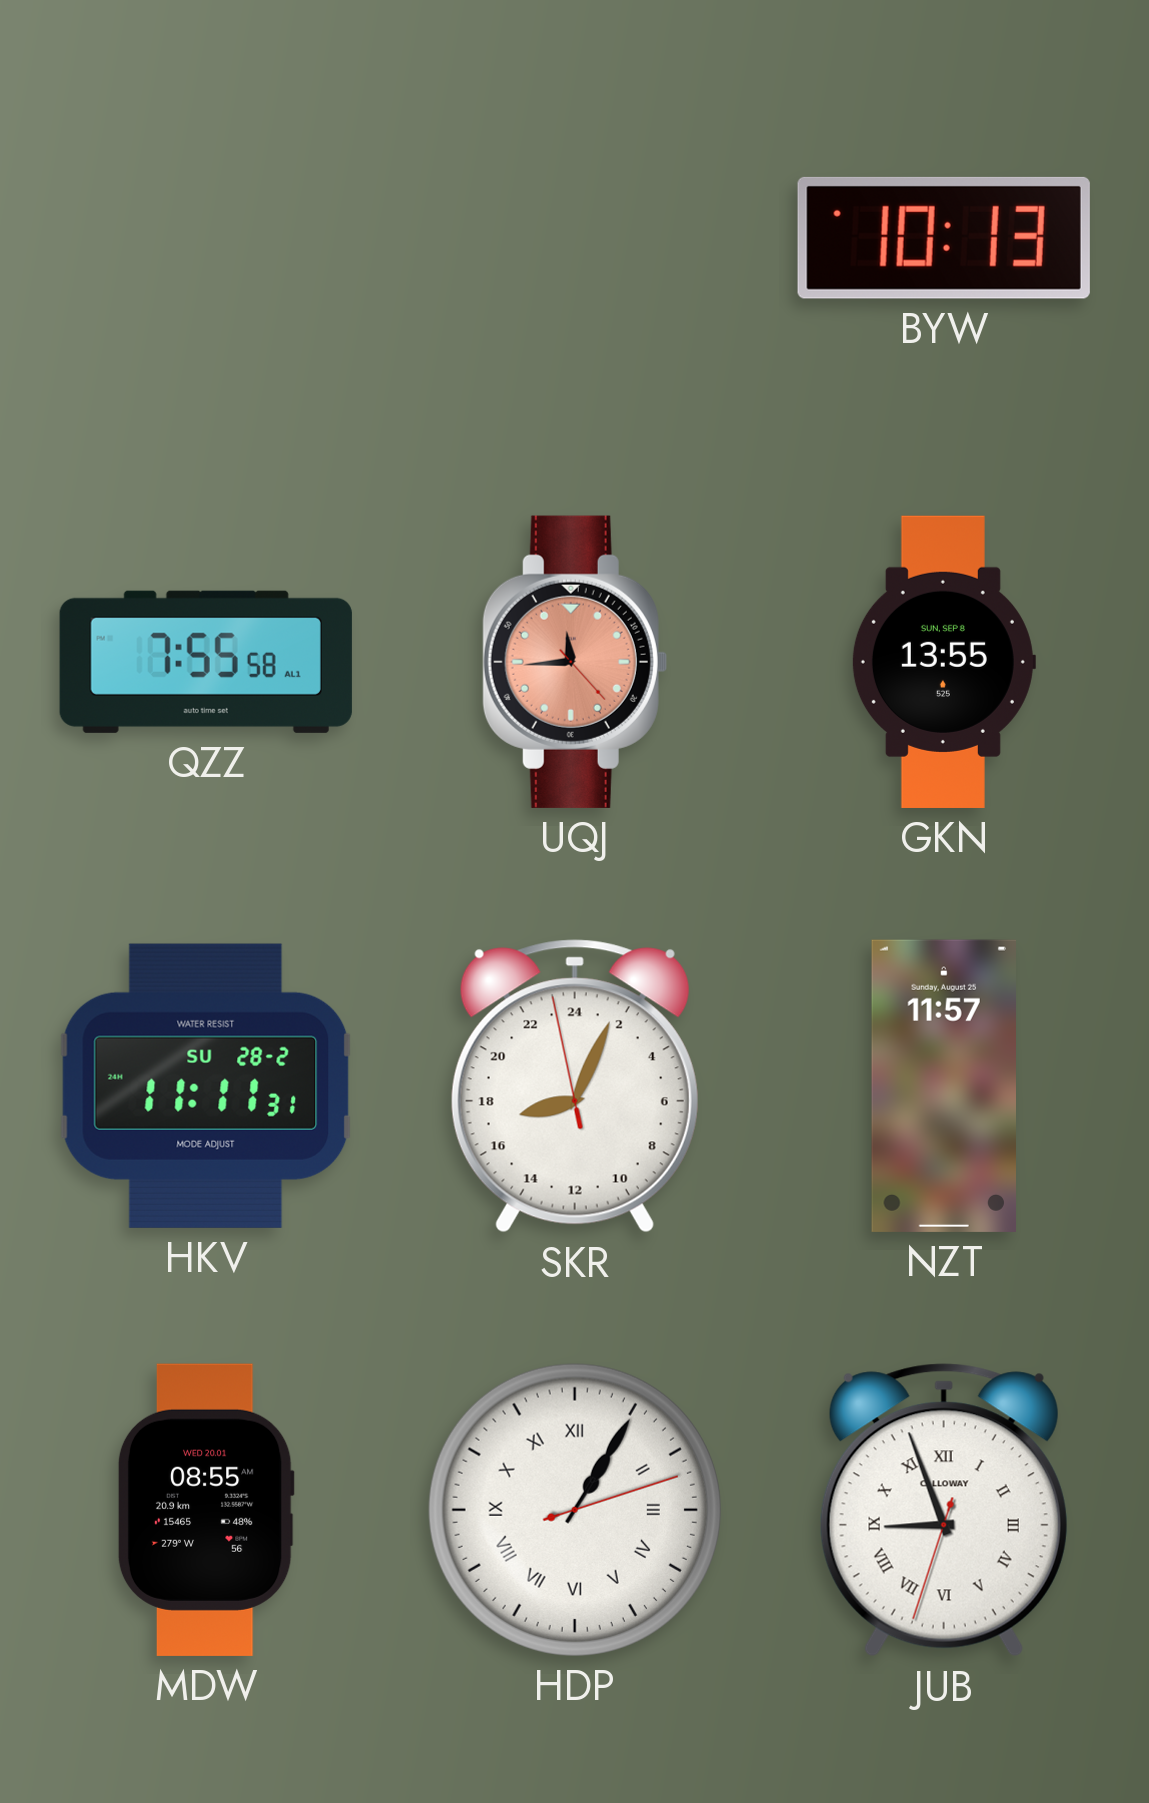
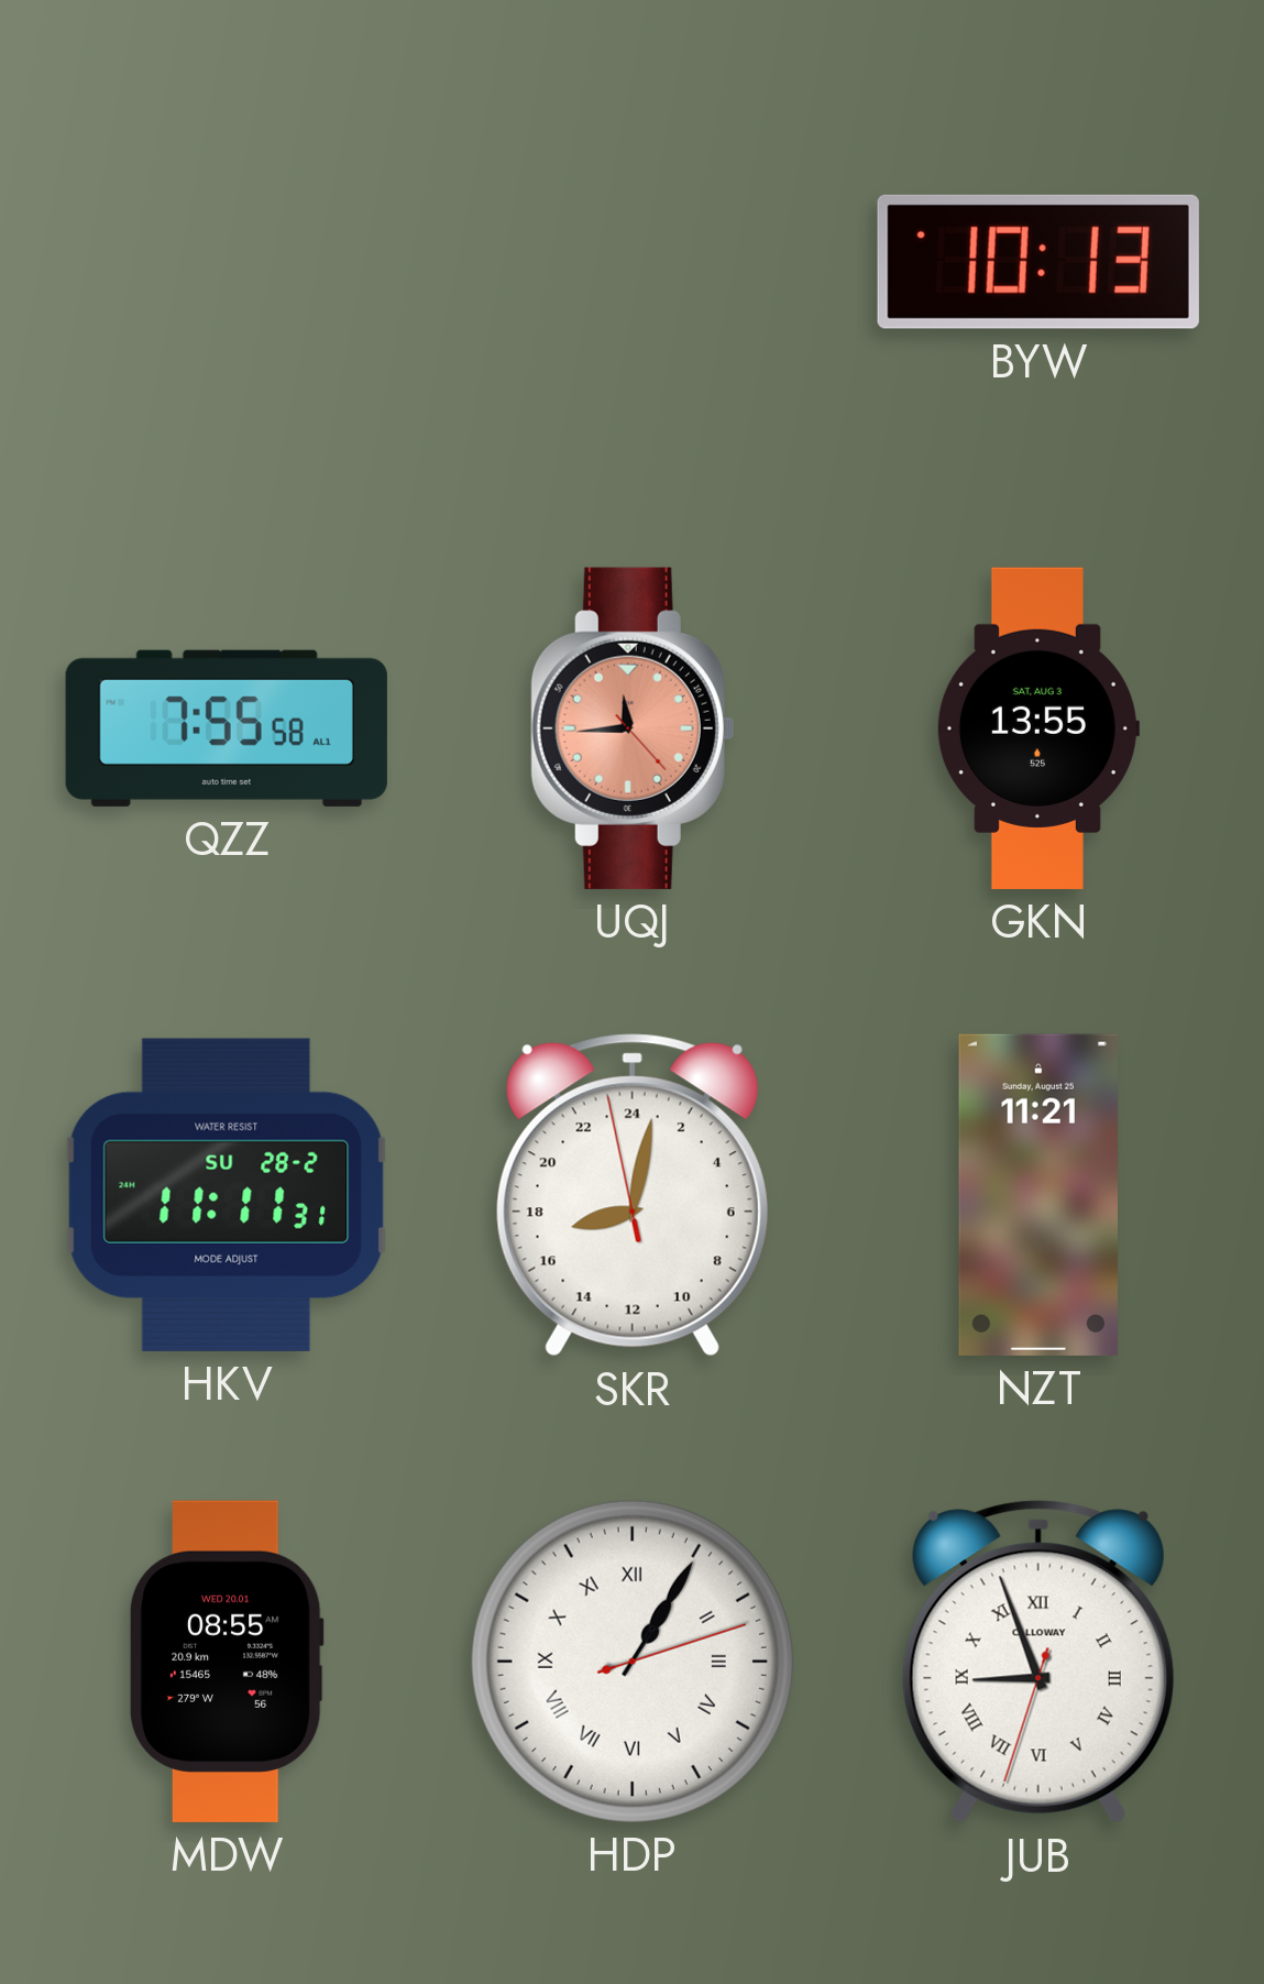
GKN date: SUN, SEP 8 -> SAT, AUG 3 (1037, 728)
SKR: 17:03 -> 17:01 (633, 1195)
NZT: 11:57 -> 11:21 (1037, 1195)
